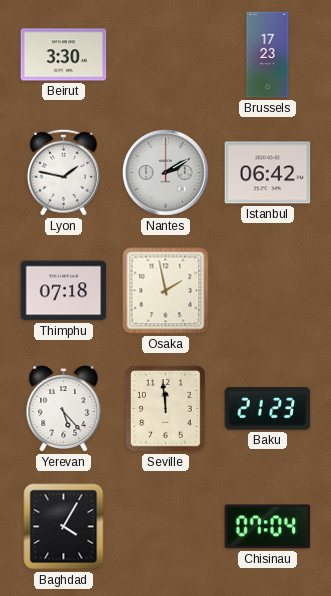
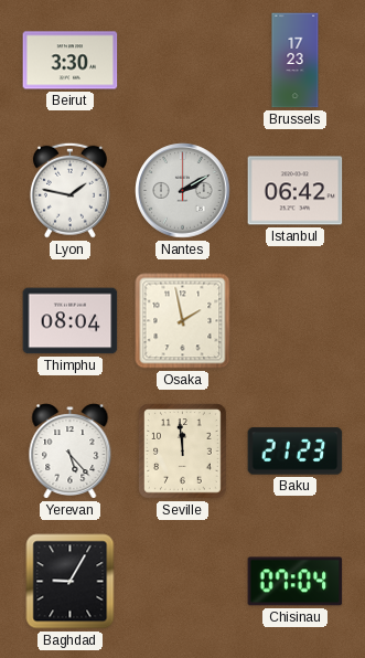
Thimphu: 07:18 -> 08:04 (71, 321)
Baghdad: 4:05 -> 9:05 (71, 582)
